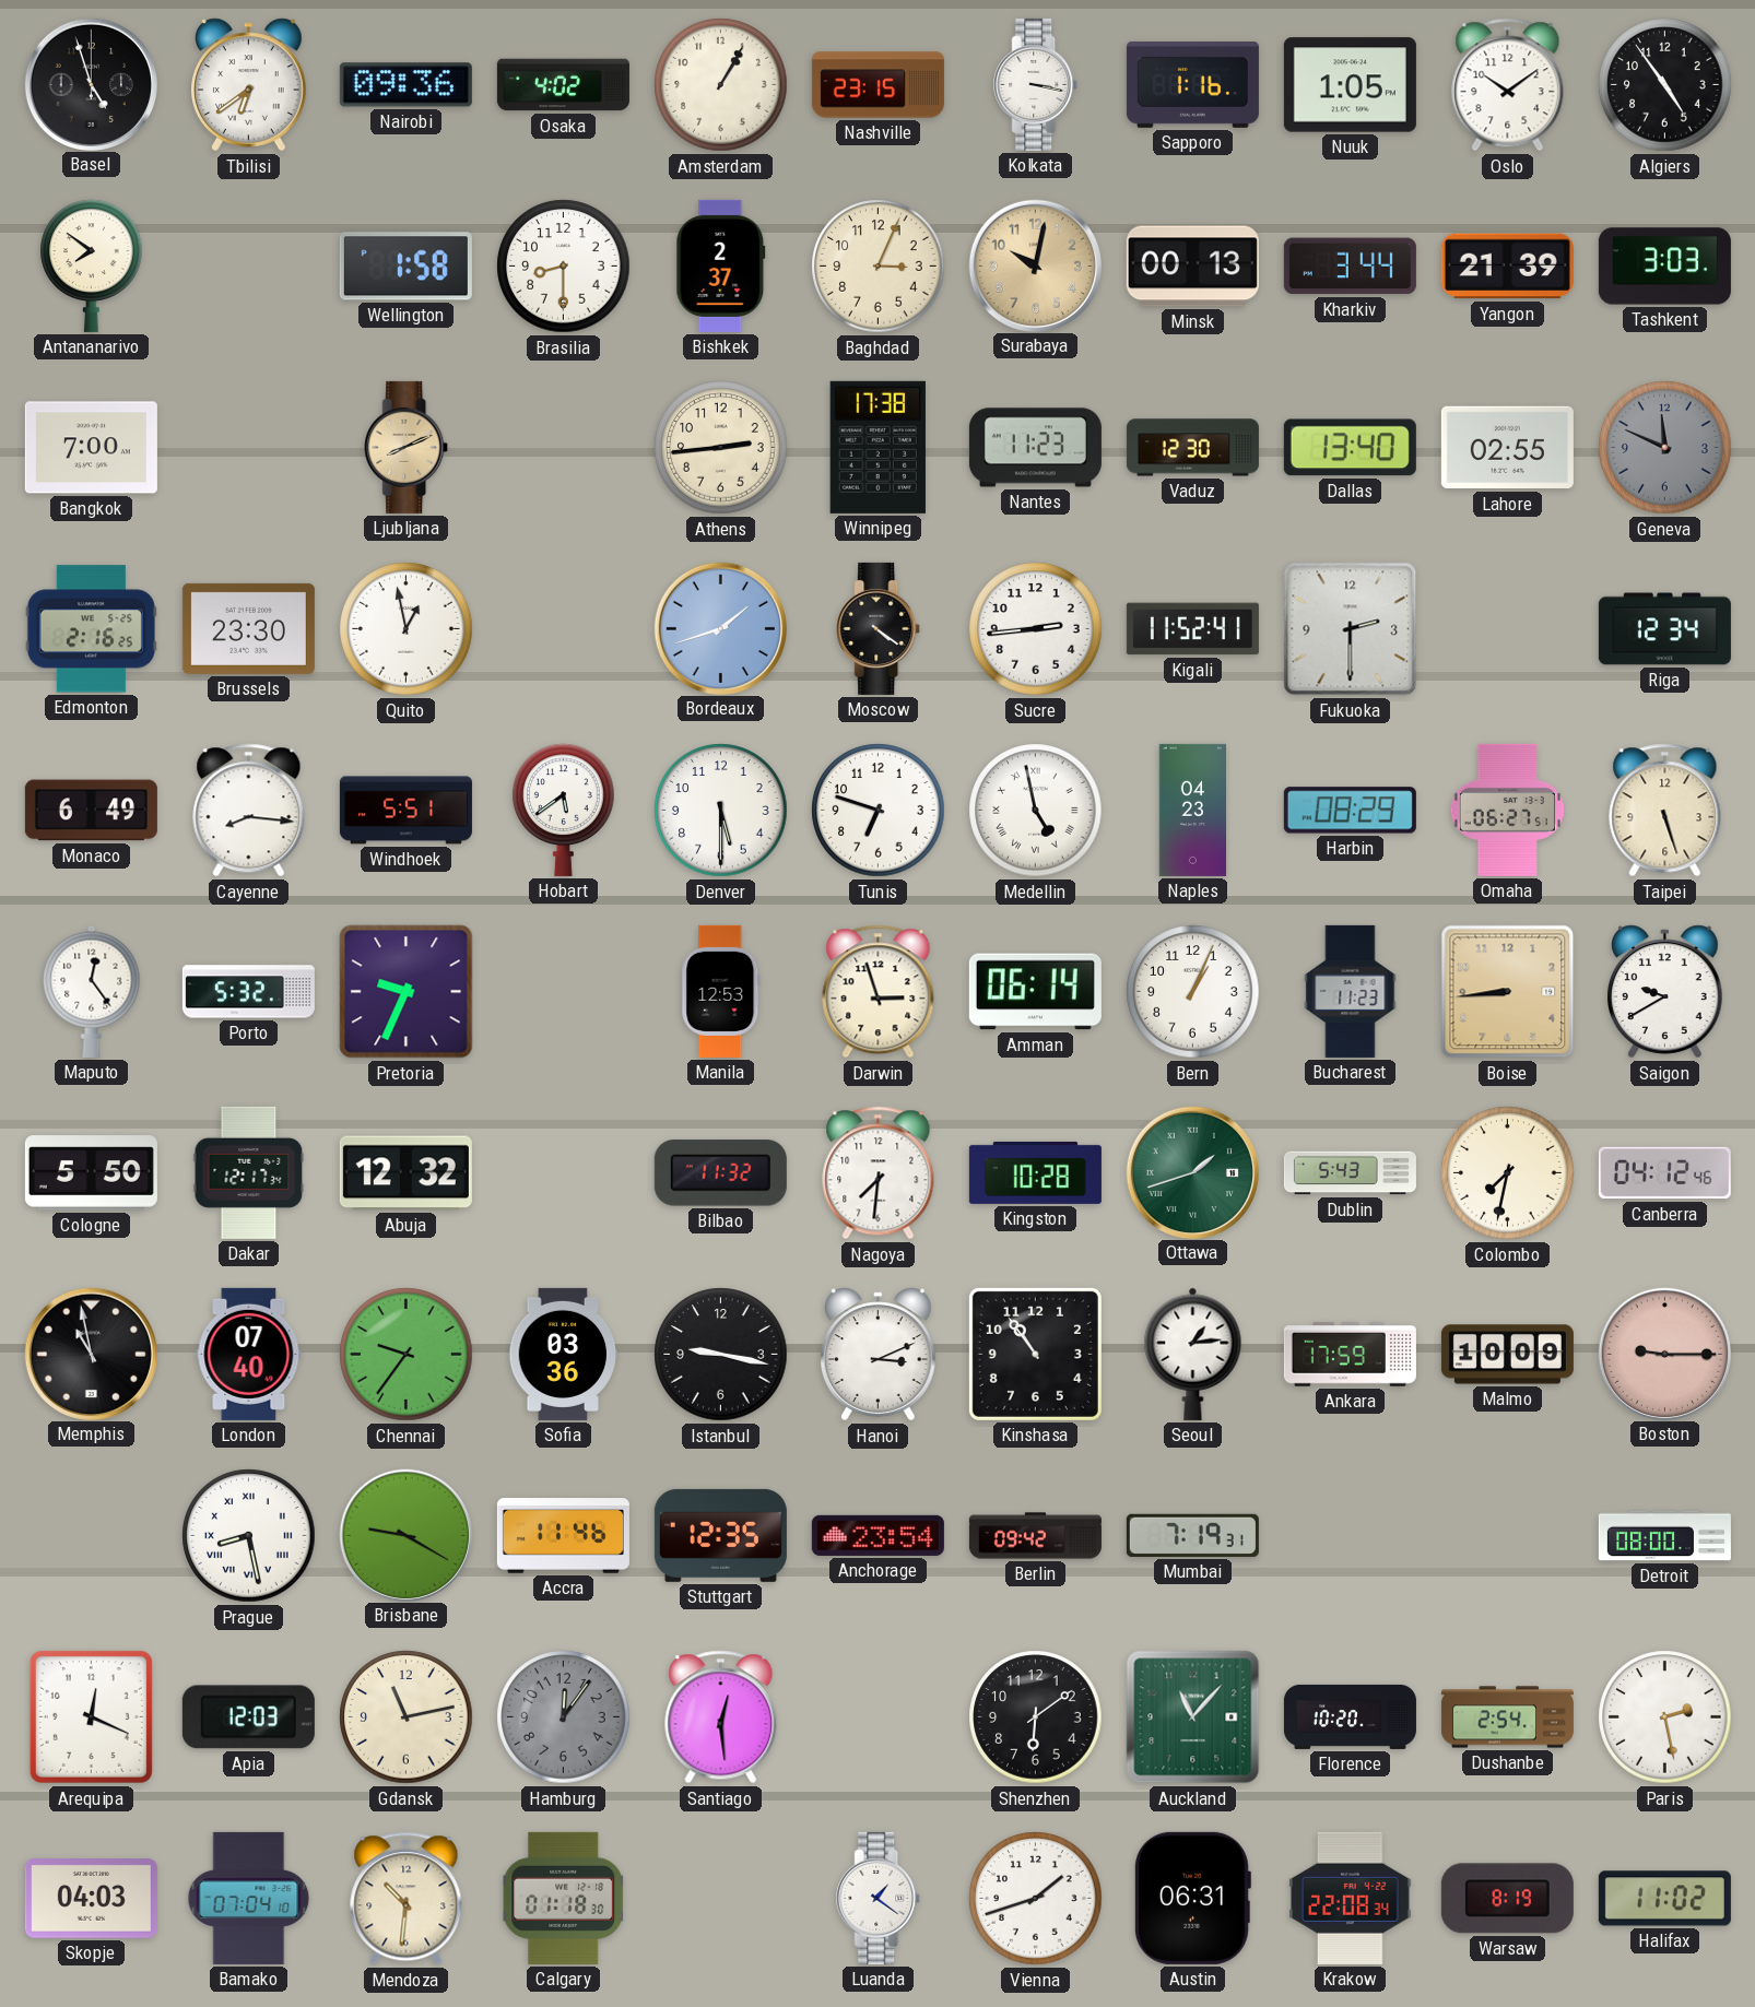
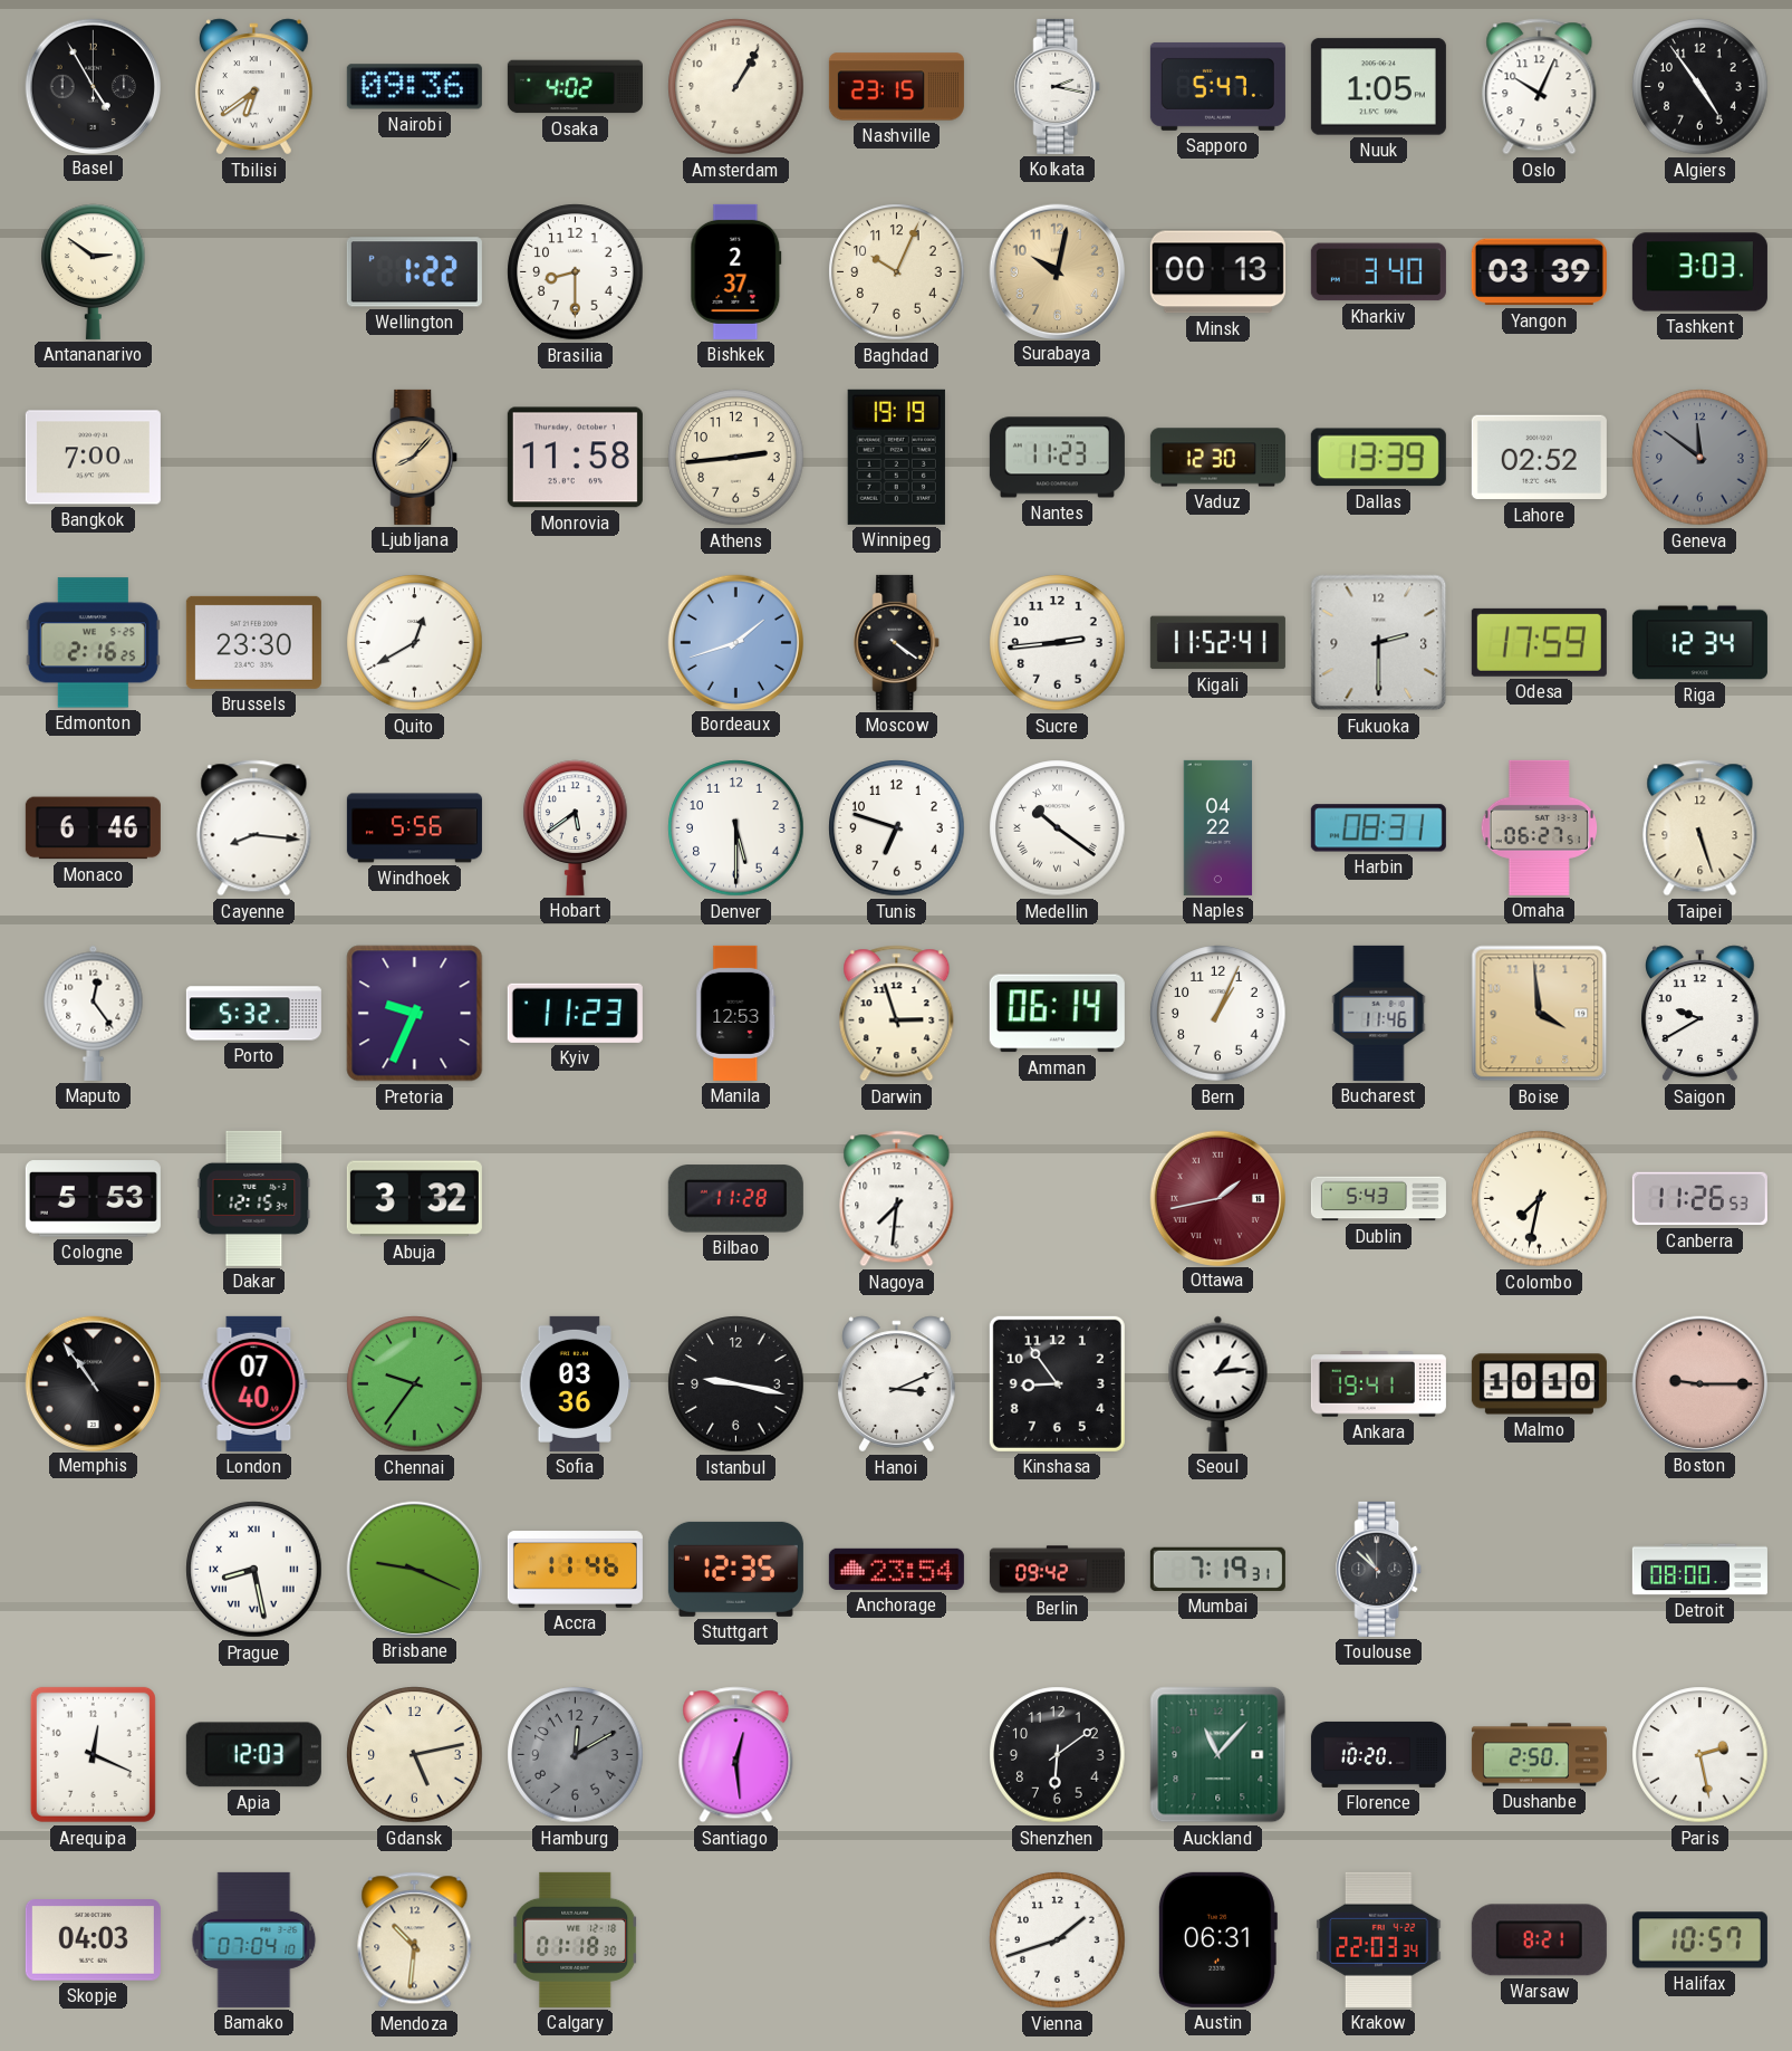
Basel: 4:57 -> 4:55 (93, 86)
Kolkata: 3:17 -> 2:17 (1058, 86)
Sapporo: 1:16 -> 5:47 (1217, 86)
Oslo: 10:09 -> 10:04 (1540, 87)
Antananarivo: 7:51 -> 2:51 (94, 271)
Wellington: 1:58 -> 1:22 (414, 272)
Baghdad: 3:04 -> 10:04 (897, 272)
Kharkiv: 3:44 -> 3:40 (1378, 272)
Yangon: 21:39 -> 03:39 (1539, 272)
Ljubljana: 8:11 -> 8:07 (415, 457)
Monrovia: none -> 11:58 (575, 458)
Winnipeg: 17:38 -> 19:19 (896, 457)
Dallas: 13:40 -> 13:39 (1378, 458)
Lahore: 02:55 -> 02:52 (1539, 458)
Geneva: 11:49 -> 11:51 (1701, 458)
Quito: 12:58 -> 12:40 (415, 643)
Odesa: none -> 17:59 (1539, 642)
Monaco: 6:49 -> 6:46 (93, 828)
Windhoek: 5:51 -> 5:56 (414, 828)
Medellin: 4:58 -> 10:21 (1058, 828)
Naples: 04:23 -> 04:22 (1218, 827)
Harbin: 08:29 -> 08:31 (1378, 828)
Kyiv: none -> 11:23 (575, 1013)
Bucharest: 11:23 -> 11:46 (1379, 1013)
Boise: 8:44 -> 3:59 (1540, 1014)
Cologne: 5:50 -> 5:53 (93, 1199)
Dakar: 12:17 -> 12:15 (254, 1198)
Abuja: 12:32 -> 3:32 (414, 1199)
Bilbao: 11:32 -> 11:28 (735, 1199)
Kingston: 10:28 -> none (1035, 1172)
Ottawa: 1:42 -> 1:43 (1217, 1198)
Ottawa dial: green -> burgundy (1217, 1198)
Canberra: 04:12 -> 11:26 (1699, 1199)
Memphis: 10:58 -> 10:54 (93, 1383)
Kinshasa: 10:54 -> 8:54 (1057, 1383)
Ankara: 17:59 -> 19:41 (1378, 1384)
Malmo: 10:09 -> 10:10 (1539, 1384)
Brisbane: 9:20 -> 9:19 (414, 1569)
Toulouse: none -> 10:52 (1379, 1569)
Gdansk: 11:13 -> 5:13 (415, 1755)
Hamburg: 12:06 -> 12:10 (576, 1755)
Dushanbe: 2:54 -> 2:50 (1539, 1755)
Luanda: 1:21 -> none (879, 1898)
Krakow: 22:08 -> 22:03 (1379, 1939)
Warsaw: 8:19 -> 8:21 (1539, 1940)
Halifax: 11:02 -> 10:57 (1699, 1940)
